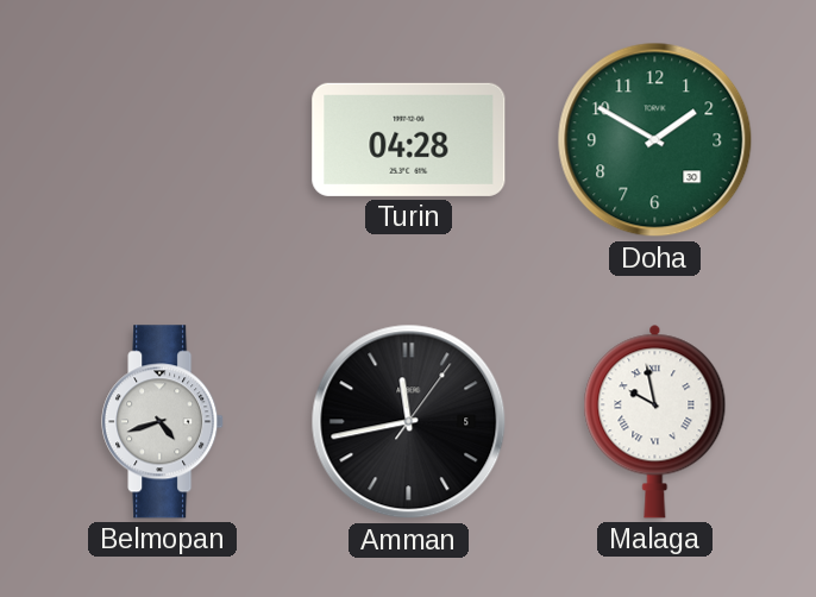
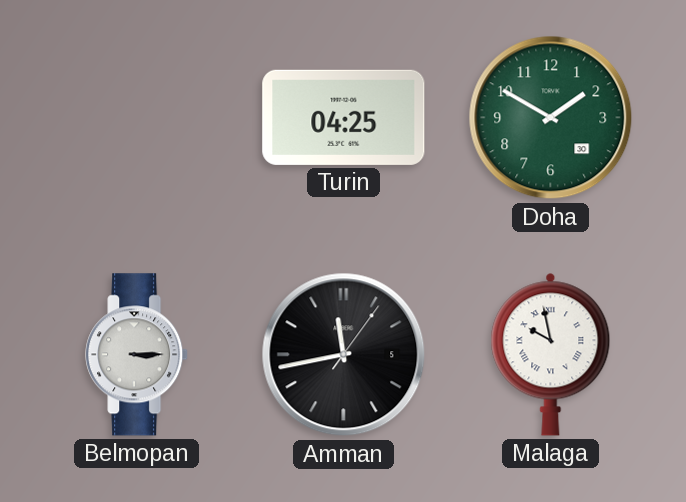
Turin: 04:28 -> 04:25 (344, 117)
Belmopan: 4:42 -> 3:15 (137, 355)
